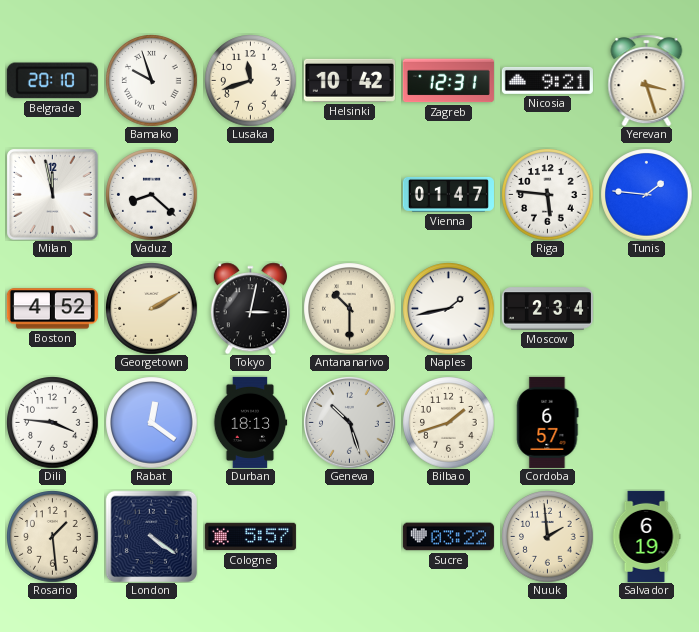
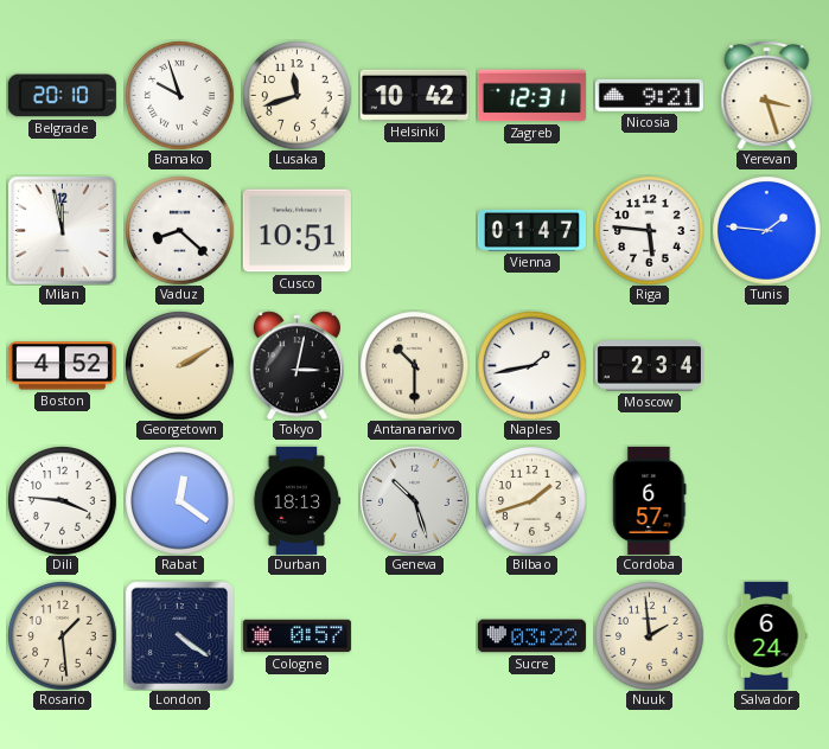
Cusco: none -> 10:51 (296, 231)
Cologne: 5:57 -> 0:57 (296, 636)
Salvador: 6:19 -> 6:24 (766, 635)
